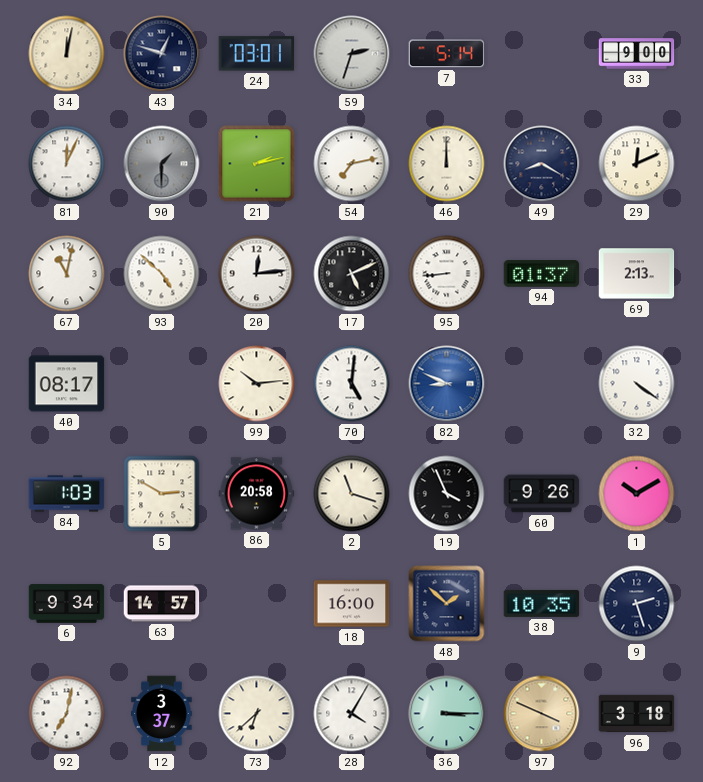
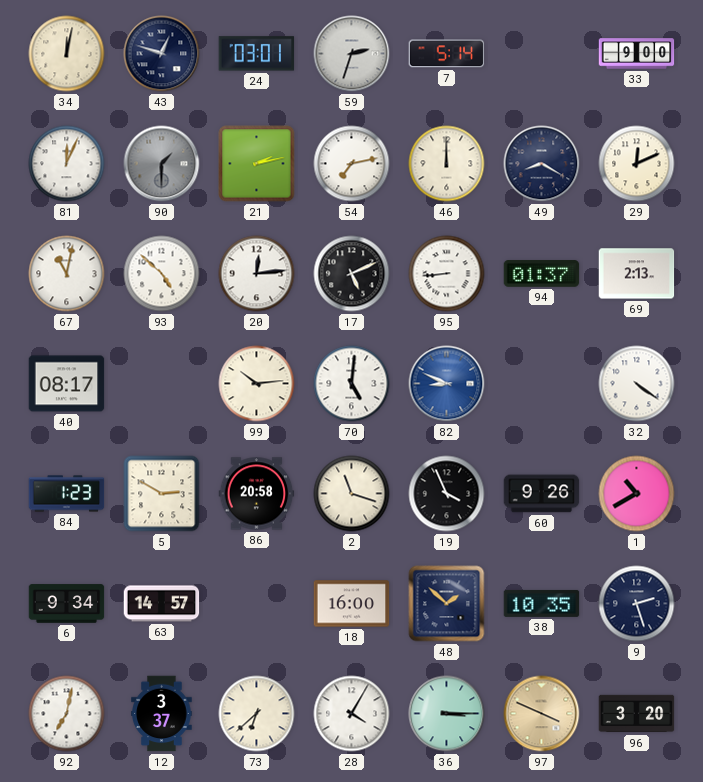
84: 1:03 -> 1:23 (67, 494)
1: 10:10 -> 10:40 (637, 494)
96: 3:18 -> 3:20 (637, 714)
